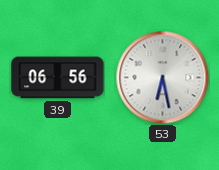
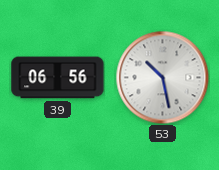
53: 6:28 -> 10:28 (162, 77)
